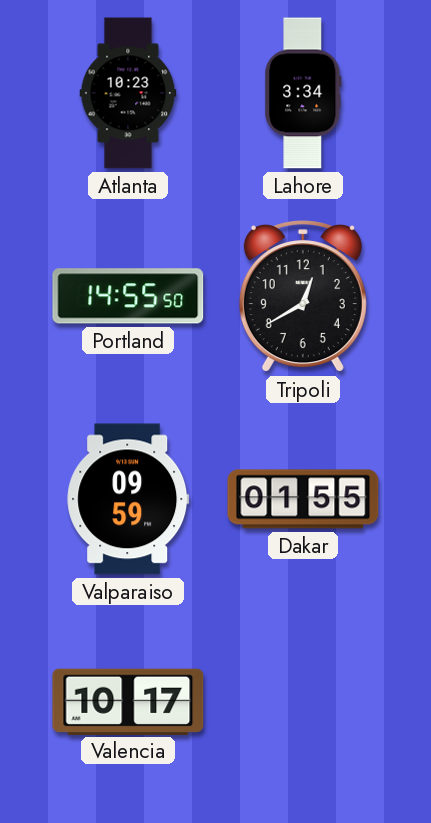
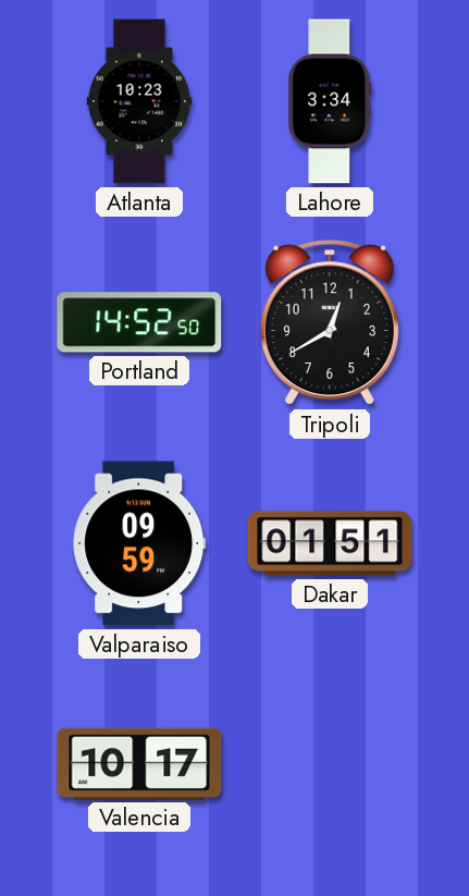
Portland: 14:55 -> 14:52 (139, 322)
Dakar: 01:55 -> 01:51 (330, 543)
